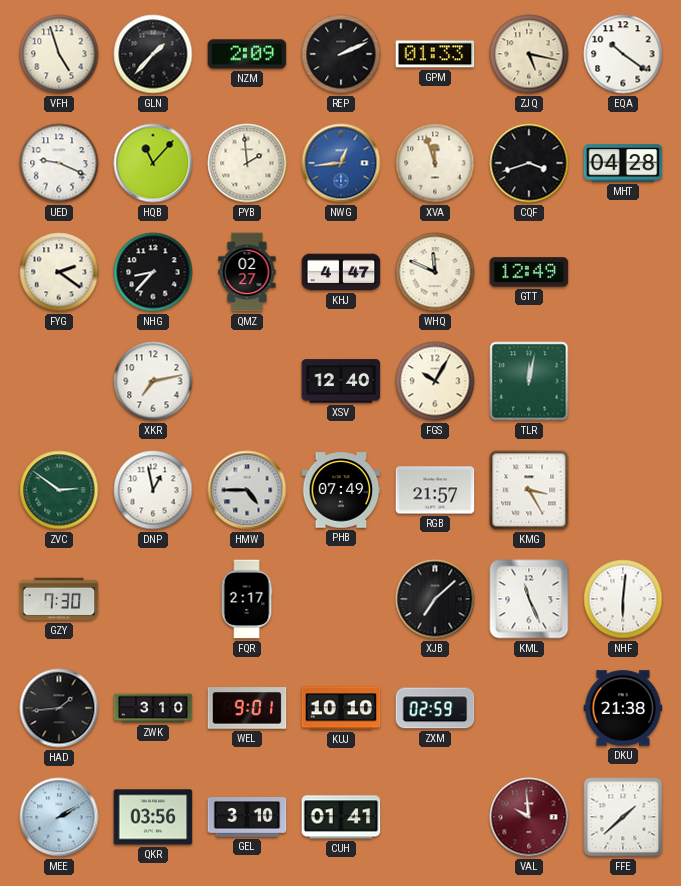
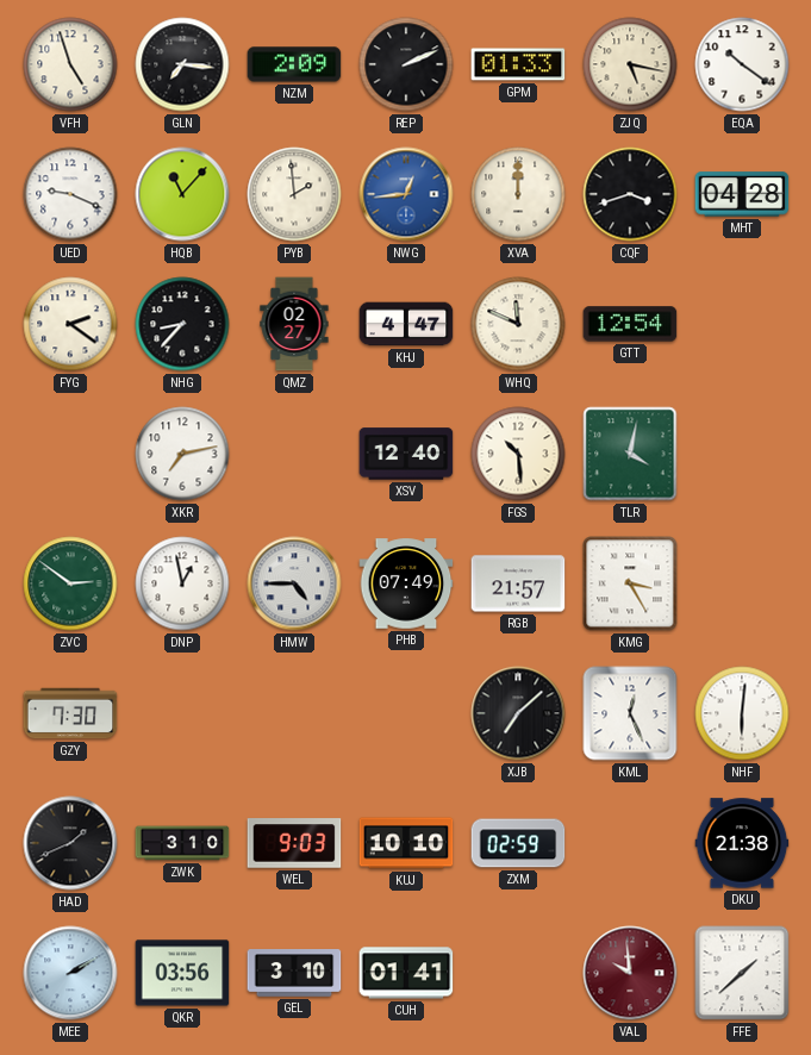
GLN: 1:37 -> 7:16 (182, 64)
XVA: 11:57 -> 12:00 (518, 194)
GTT: 12:49 -> 12:54 (630, 324)
FGS: 10:05 -> 10:29 (518, 454)
TLR: 12:02 -> 4:02 (630, 454)
FQR: 2:17 -> none (247, 599)
KML: 11:26 -> 12:26 (630, 713)
HAD: 1:44 -> 1:41 (70, 843)
WEL: 9:01 -> 9:03 (294, 843)
